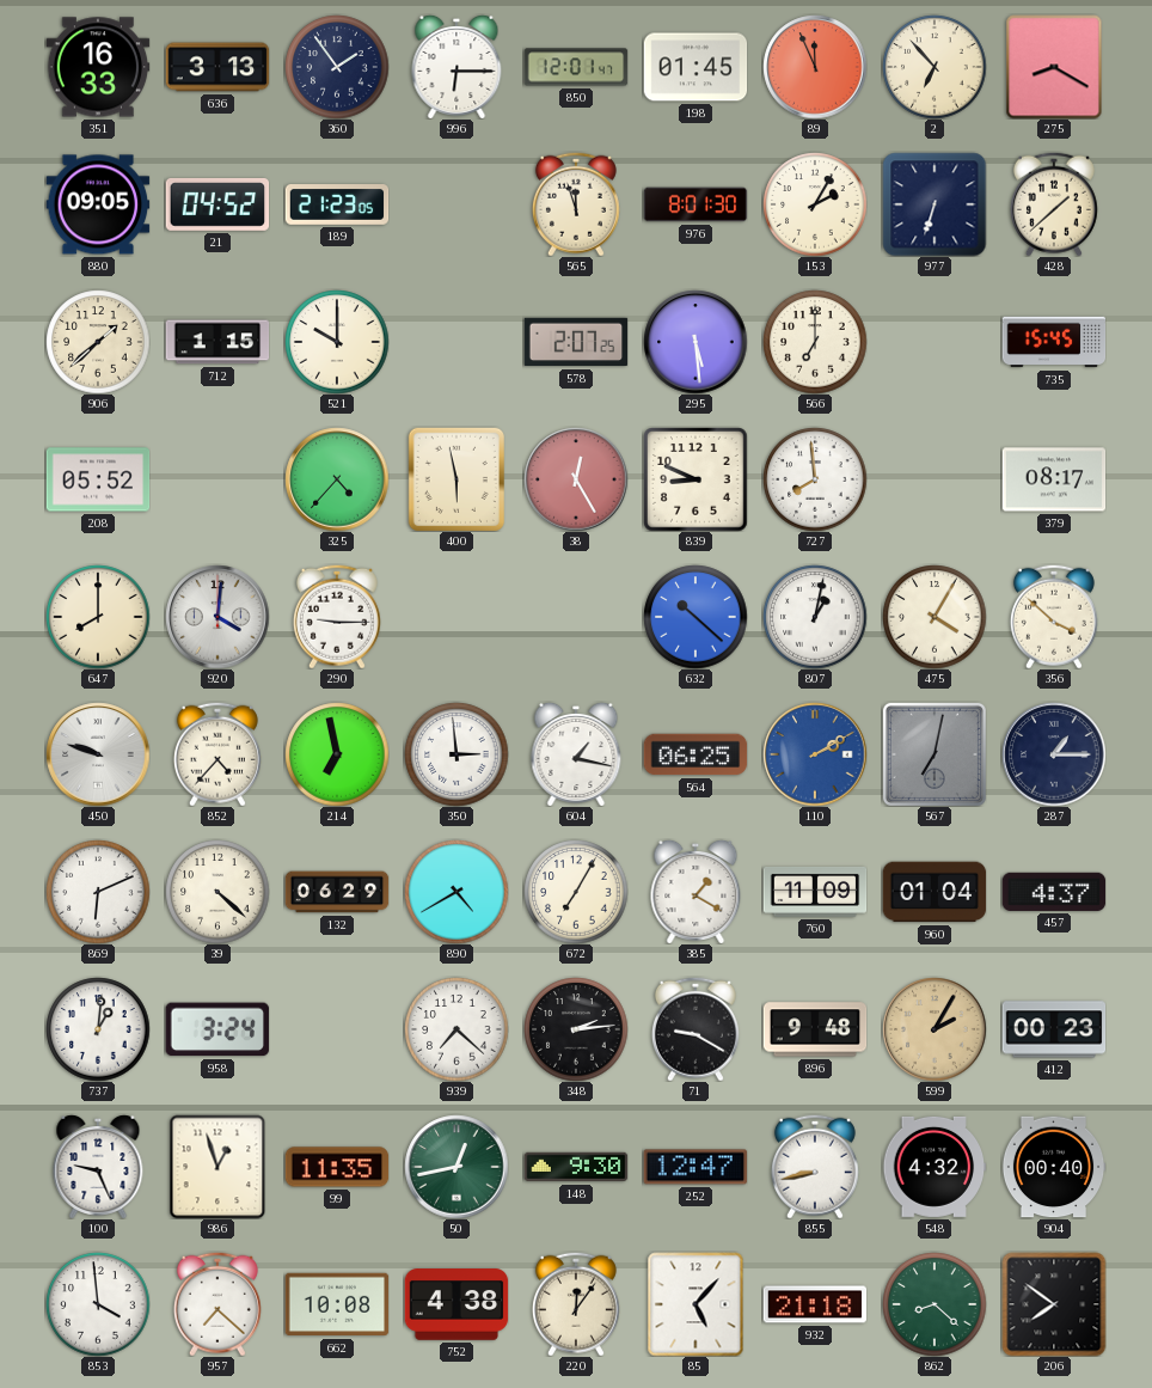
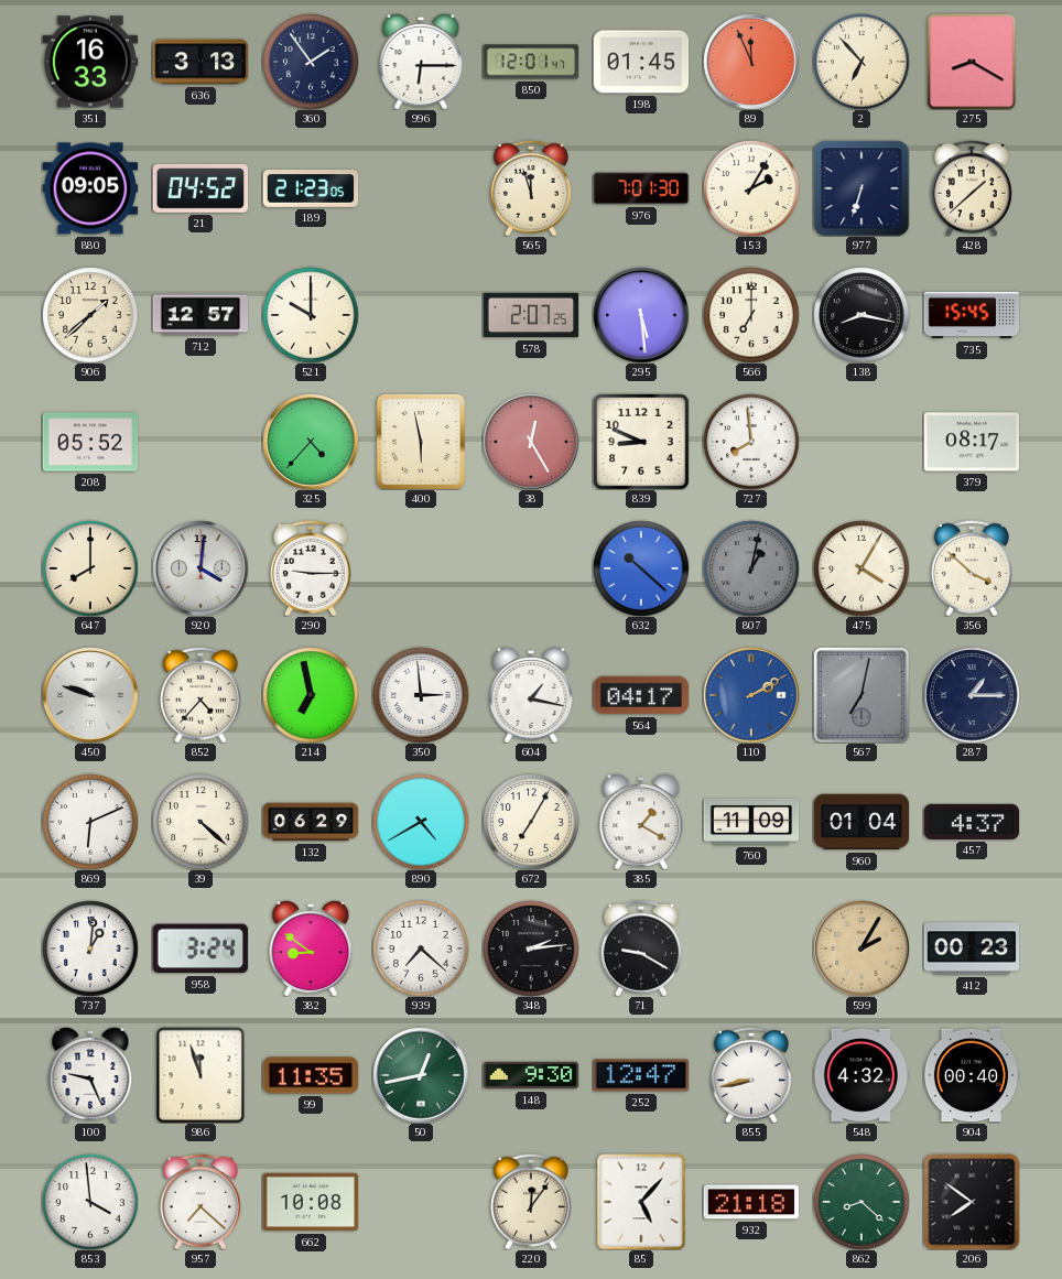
976: 8:01 -> 7:01 (641, 188)
712: 1:15 -> 12:57 (201, 315)
138: none -> 8:17 (861, 315)
807 dial: white -> grey (751, 568)
564: 06:25 -> 04:17 (641, 695)
382: none -> 8:51 (311, 949)
896: 9:48 -> none (815, 1029)
986: 12:57 -> 11:57 (201, 1075)
752: 4:38 -> none (456, 1304)
